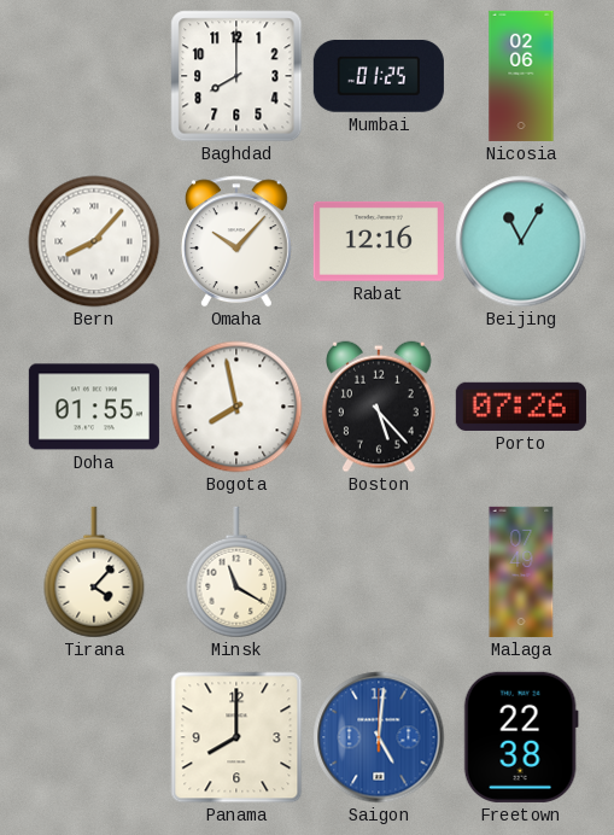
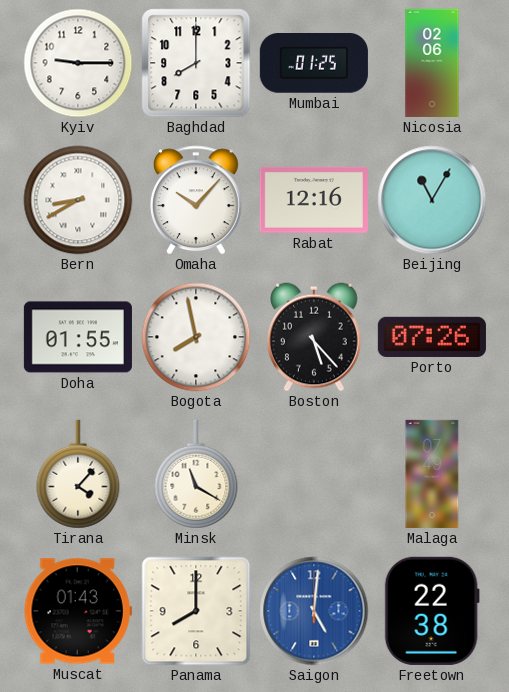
Kyiv: none -> 9:15 (78, 63)
Bern: 8:07 -> 8:40 (78, 200)
Muscat: none -> 01:43 (78, 611)
